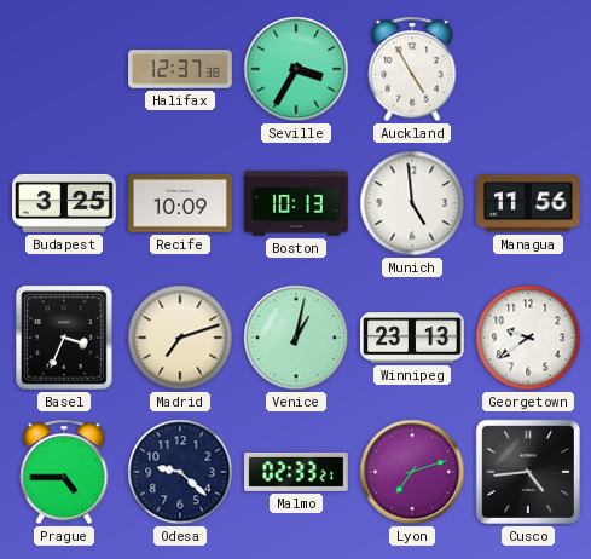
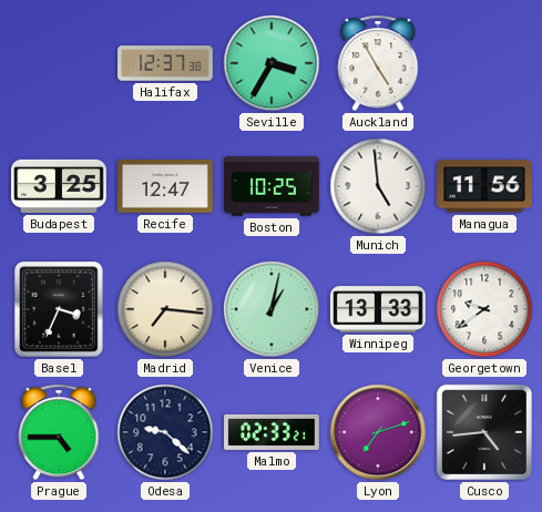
Recife: 10:09 -> 12:47 (166, 187)
Boston: 10:13 -> 10:25 (272, 186)
Madrid: 7:12 -> 7:16 (165, 309)
Winnipeg: 23:13 -> 13:33 (378, 309)
